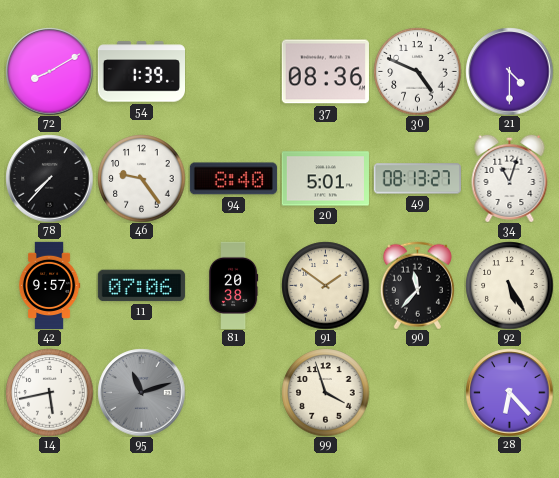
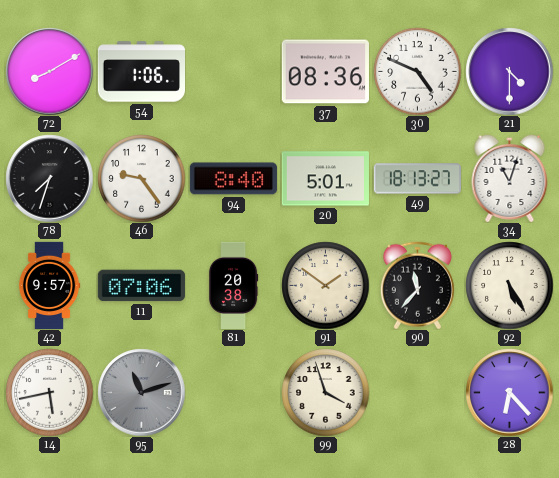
54: 1:39 -> 1:06 (141, 72)
78: 7:37 -> 7:33 (49, 178)
49: 08:13 -> 18:13 (417, 179)
